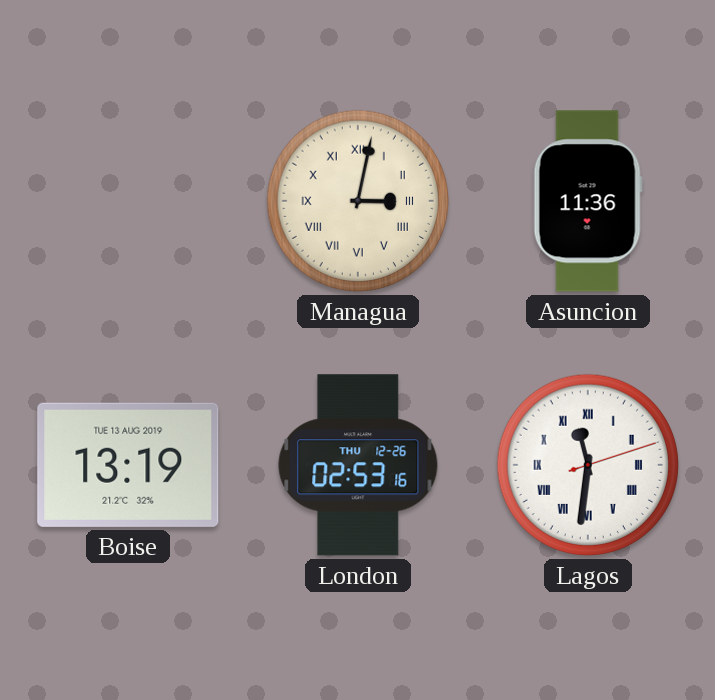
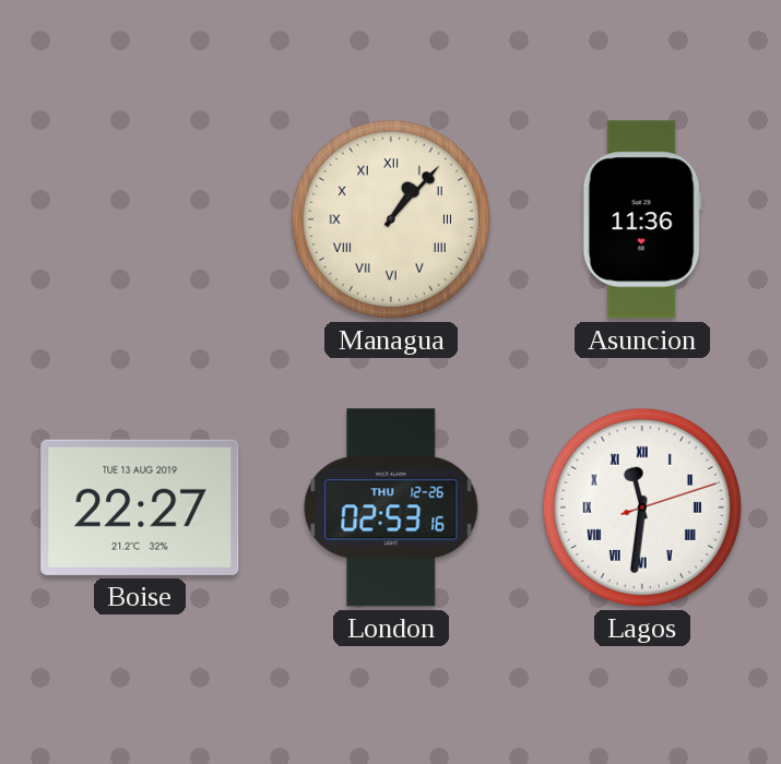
Managua: 3:02 -> 1:07 (391, 219)
Boise: 13:19 -> 22:27 (140, 508)
